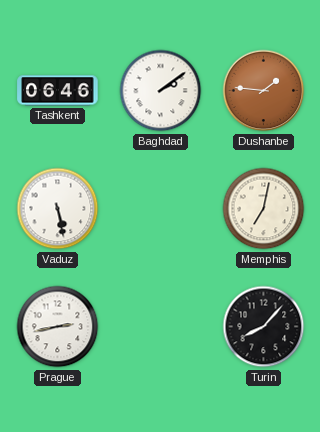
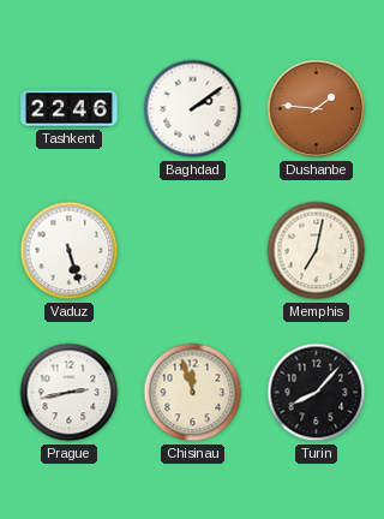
Tashkent: 06:46 -> 22:46 (70, 109)
Vaduz: 5:28 -> 5:27 (70, 251)
Chisinau: none -> 11:57 (193, 393)
